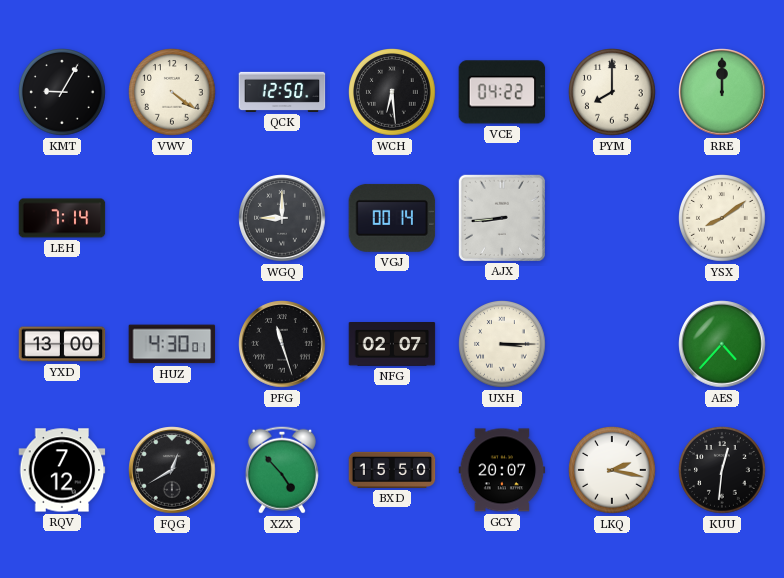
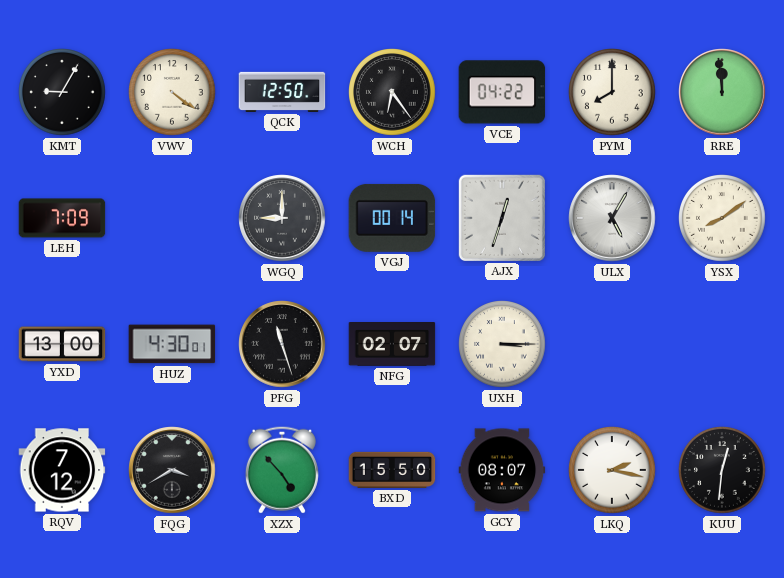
WCH: 6:29 -> 6:24 (393, 93)
RRE: 12:00 -> 11:59 (722, 92)
LEH: 7:14 -> 7:09 (62, 218)
AJX: 8:44 -> 12:33 (501, 217)
ULX: none -> 5:05 (612, 218)
AES: 4:37 -> none (722, 344)
FQG: 12:40 -> 3:40 (172, 470)
GCY: 20:07 -> 08:07 (502, 470)
